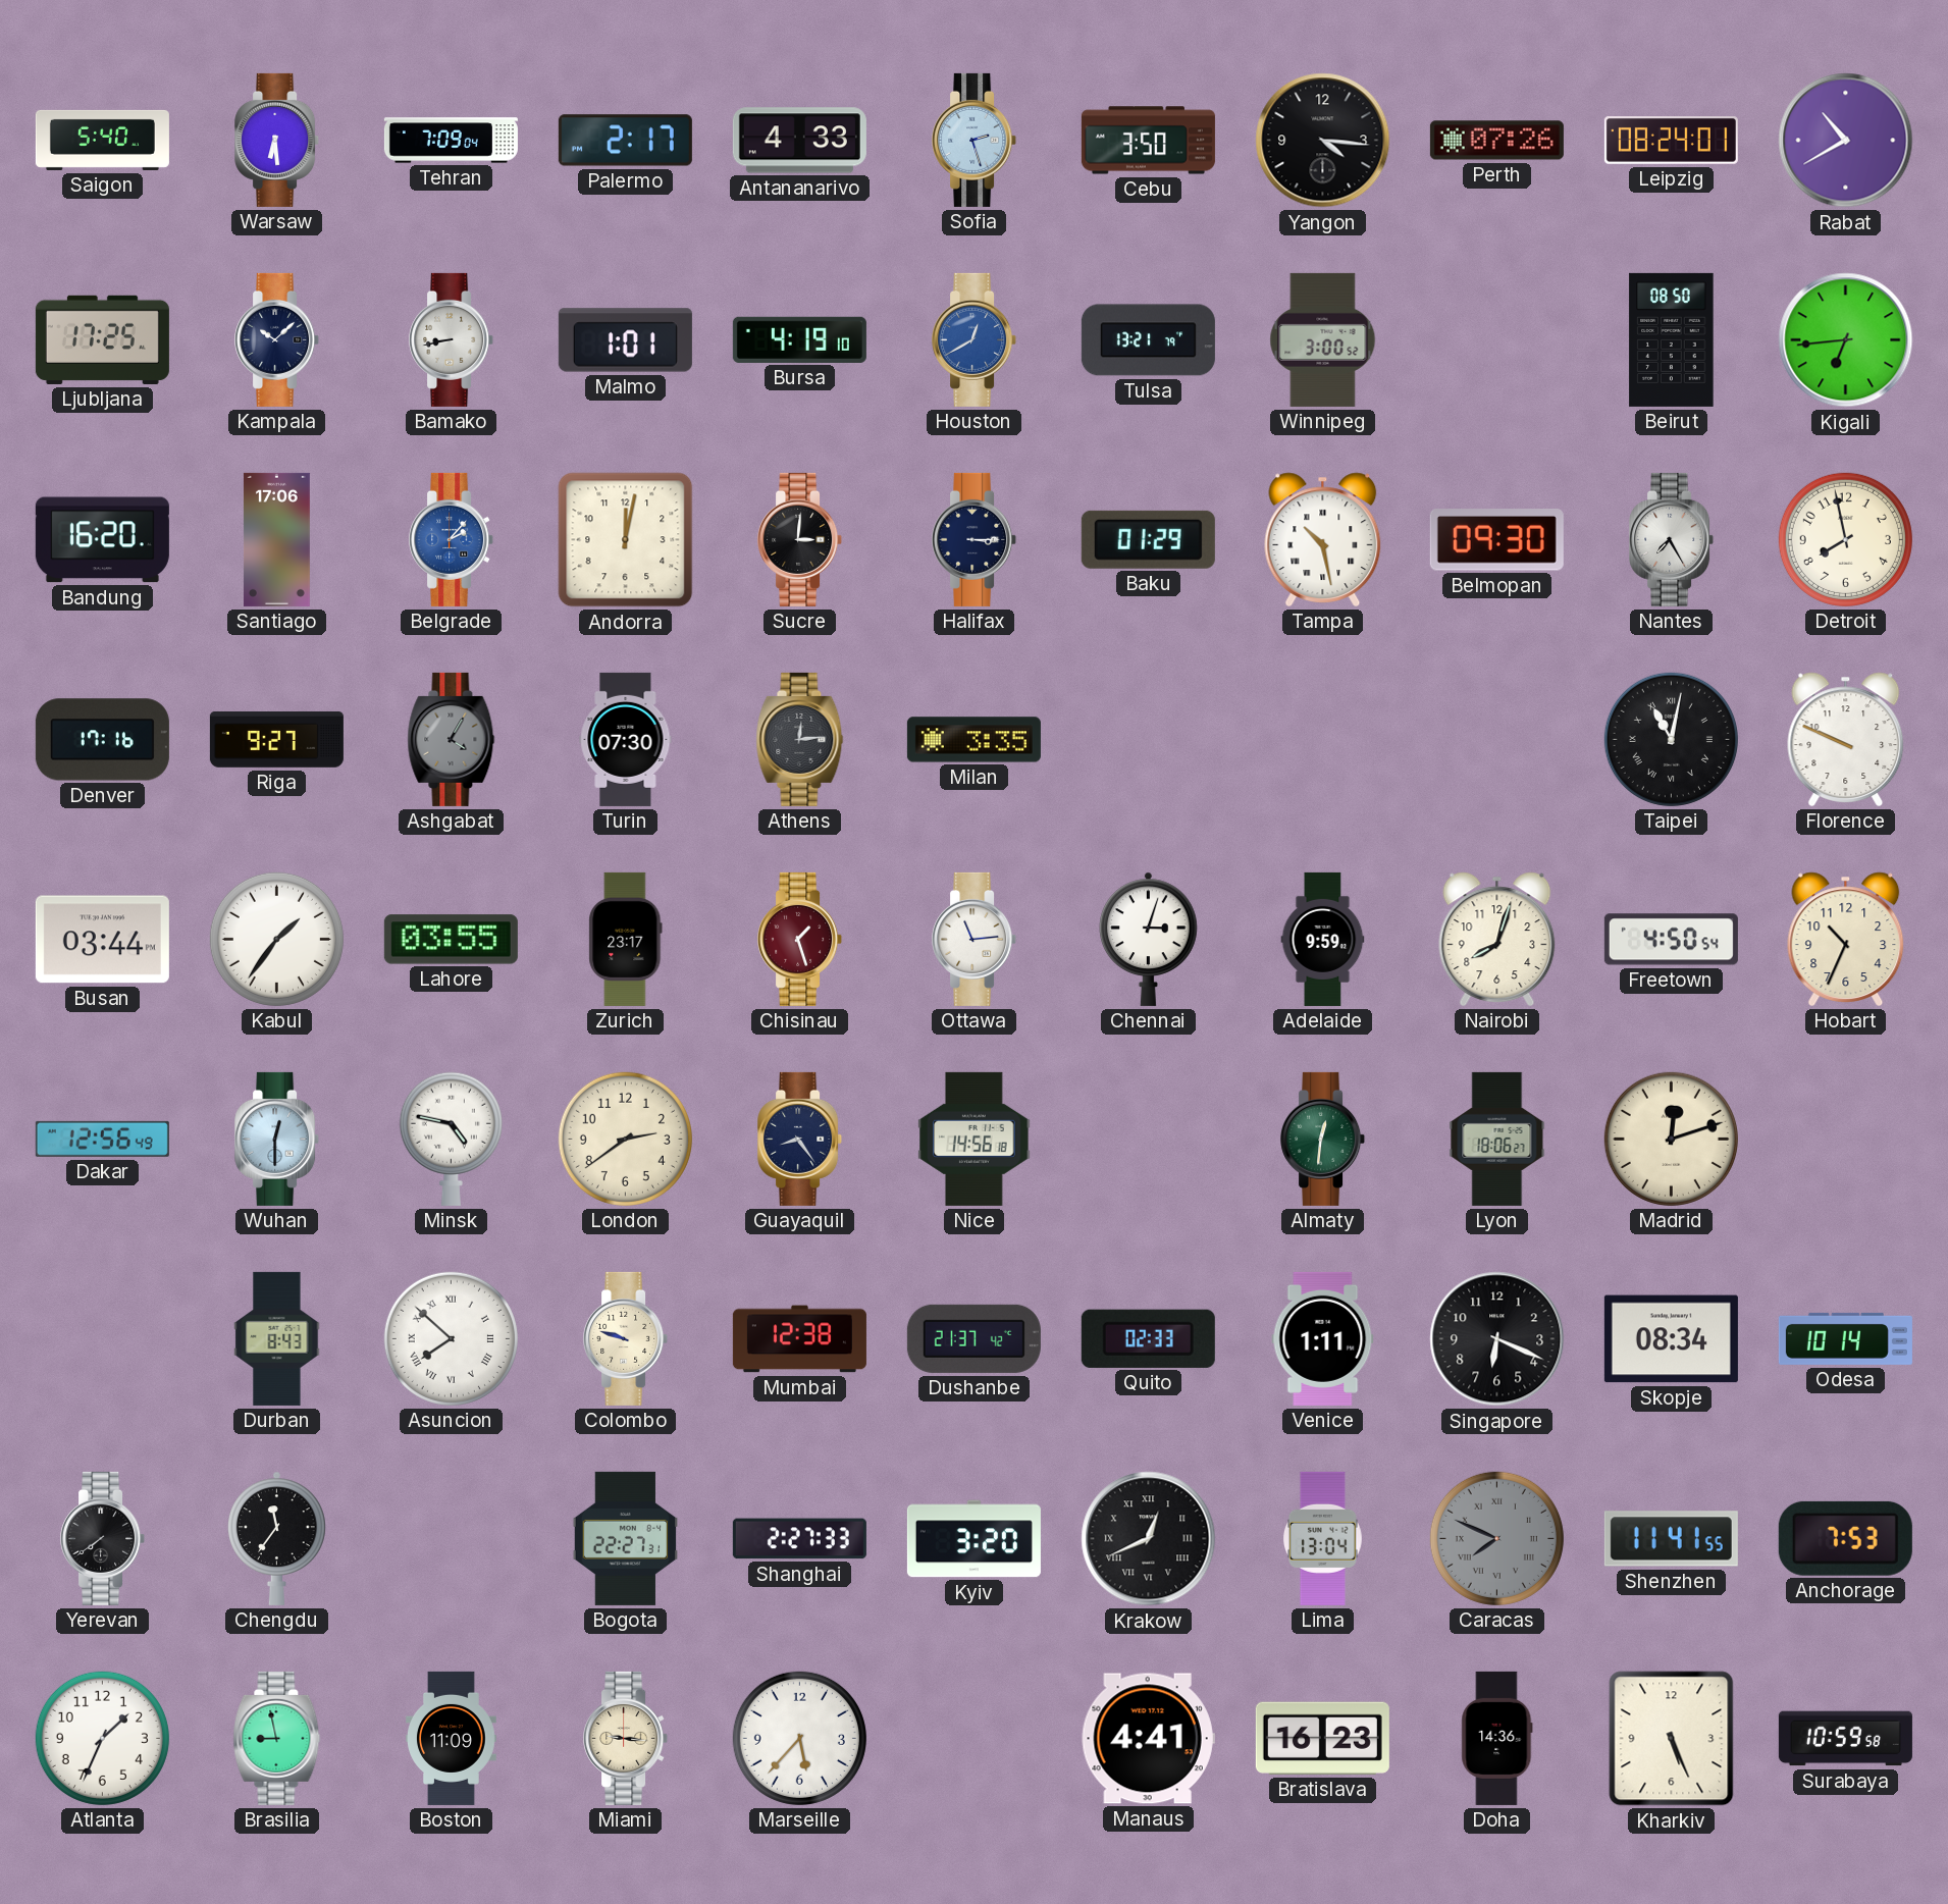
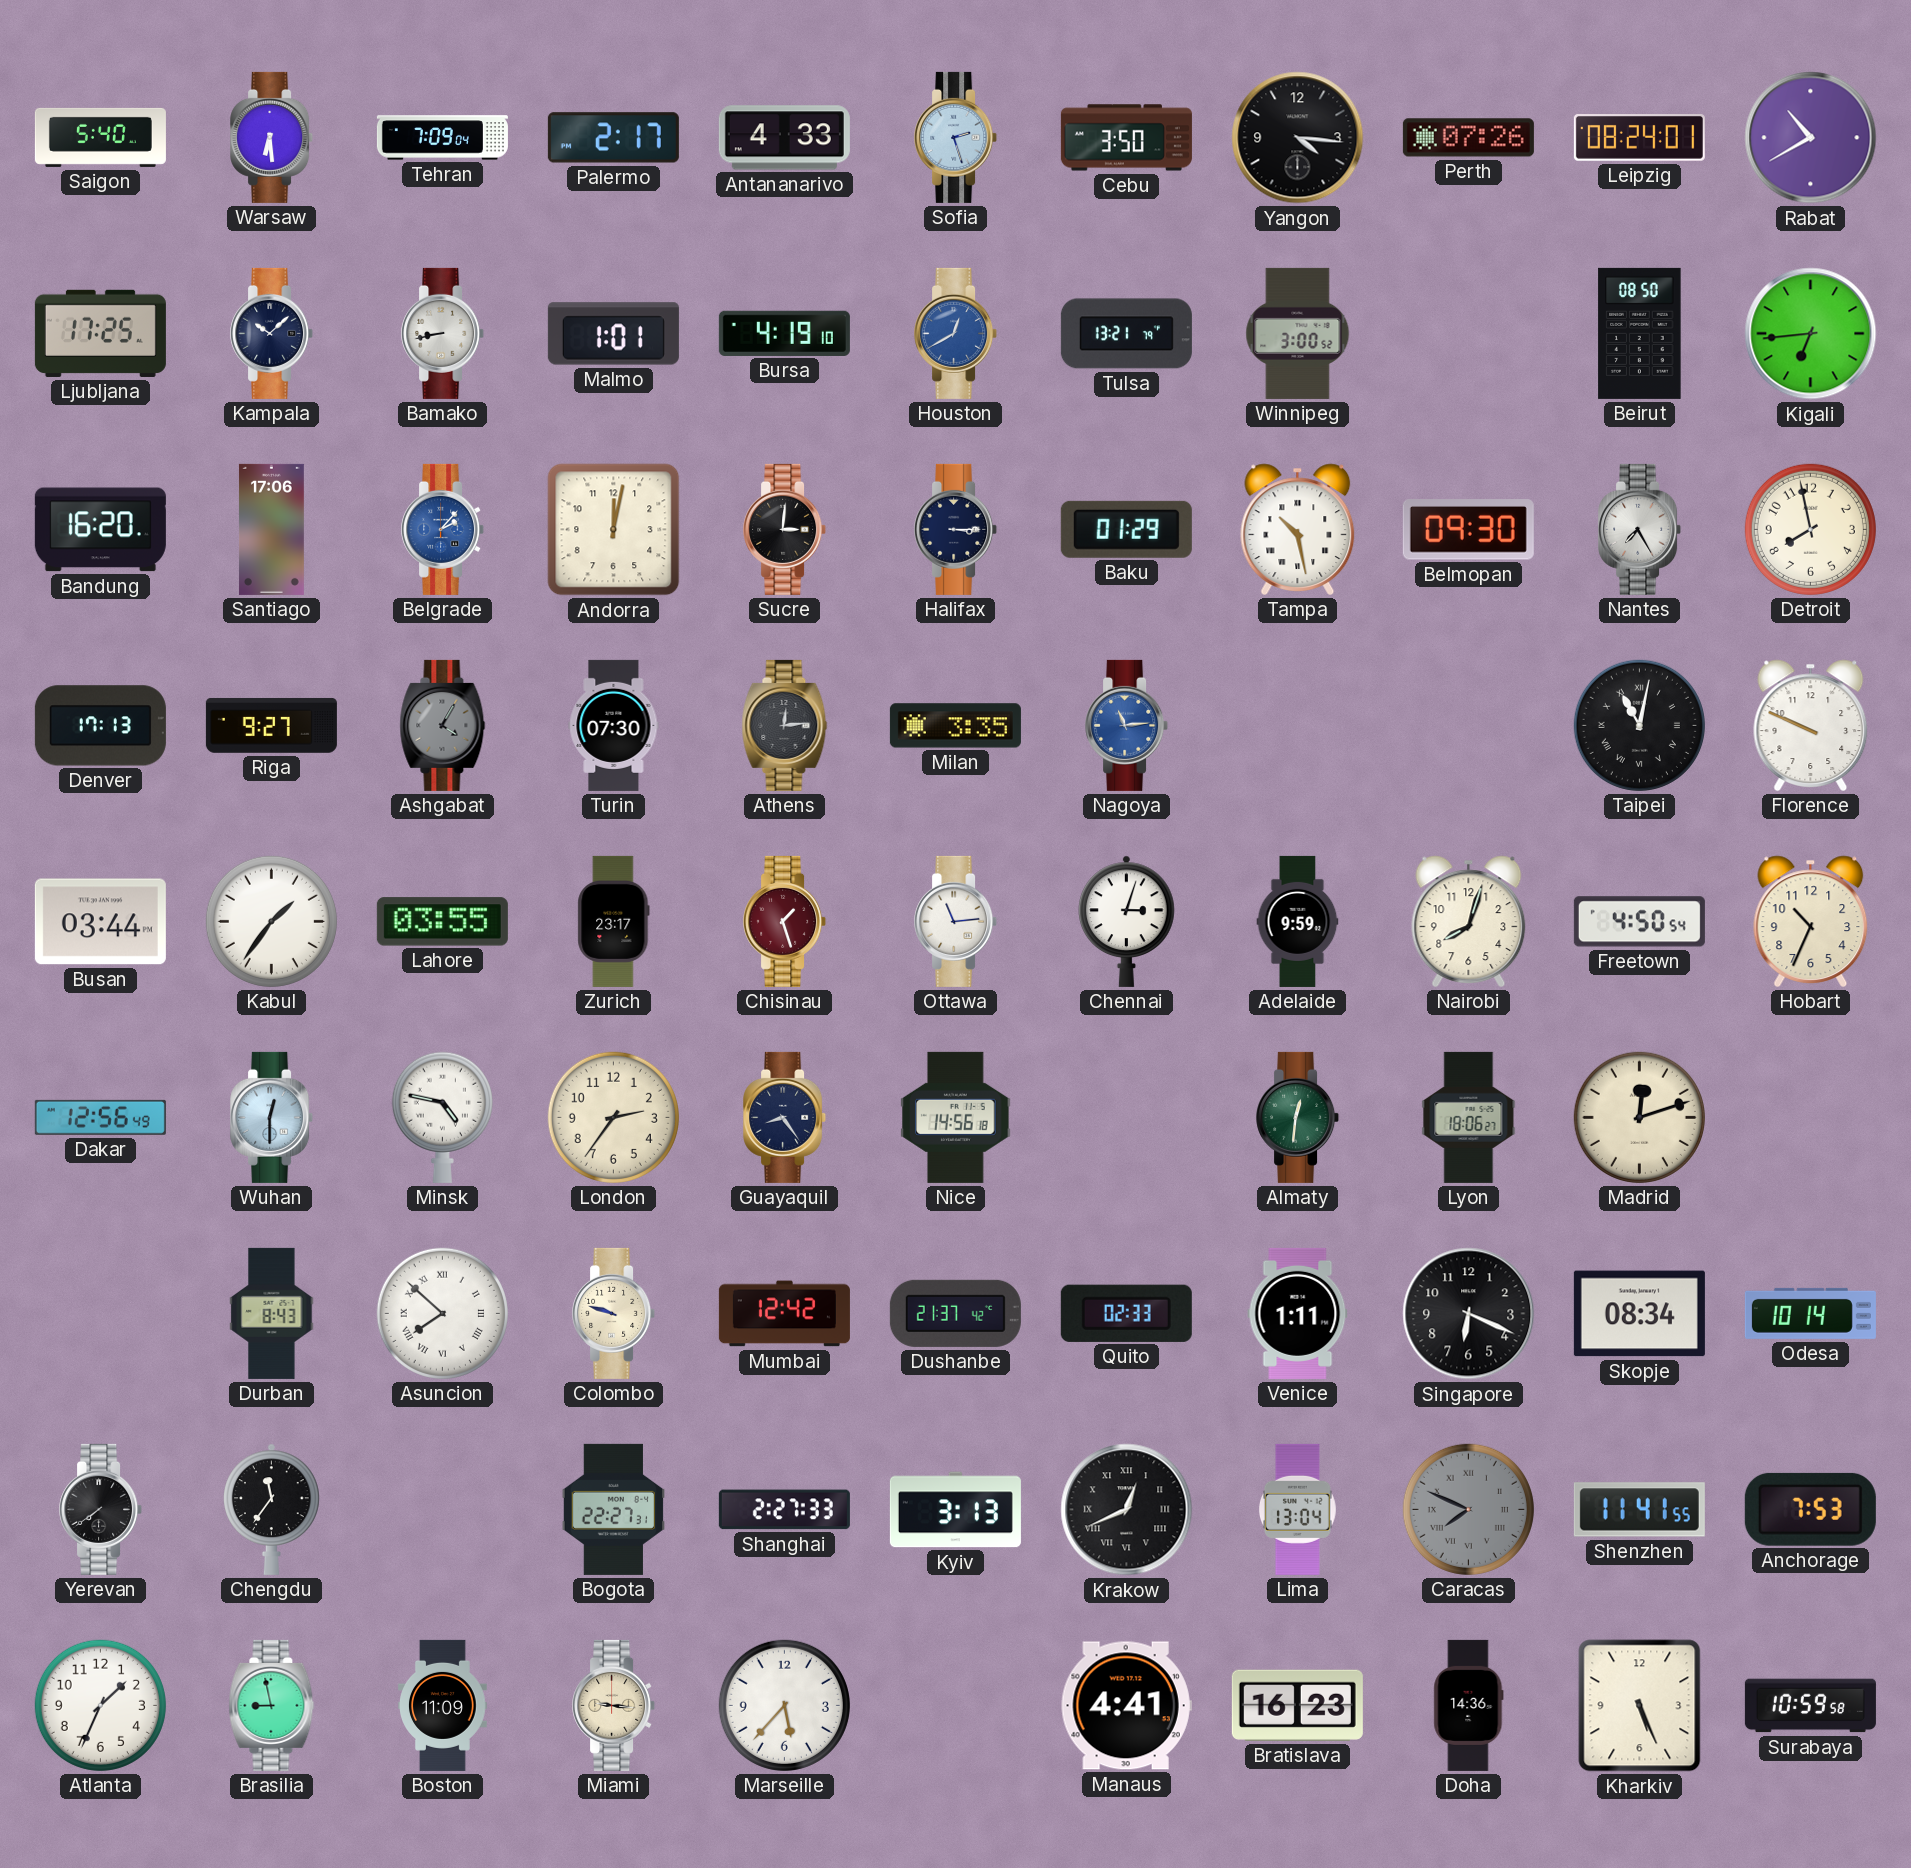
Denver: 17:16 -> 17:13 (100, 726)
Nagoya: none -> 11:14 (1127, 725)
London: 2:39 -> 2:36 (613, 1117)
Mumbai: 12:38 -> 12:42 (784, 1314)
Kyiv: 3:20 -> 3:13 (955, 1510)
